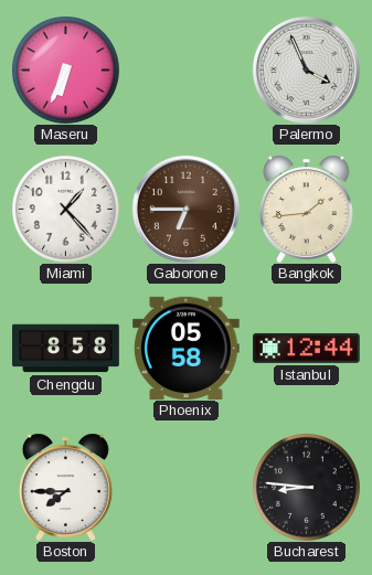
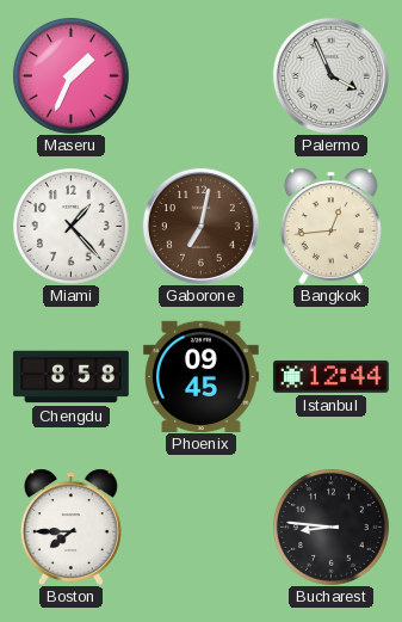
Maseru: 6:34 -> 1:34 (70, 75)
Gaborone: 6:45 -> 7:02 (200, 226)
Bangkok: 1:44 -> 12:44 (330, 226)
Phoenix: 05:58 -> 09:45 (202, 376)
